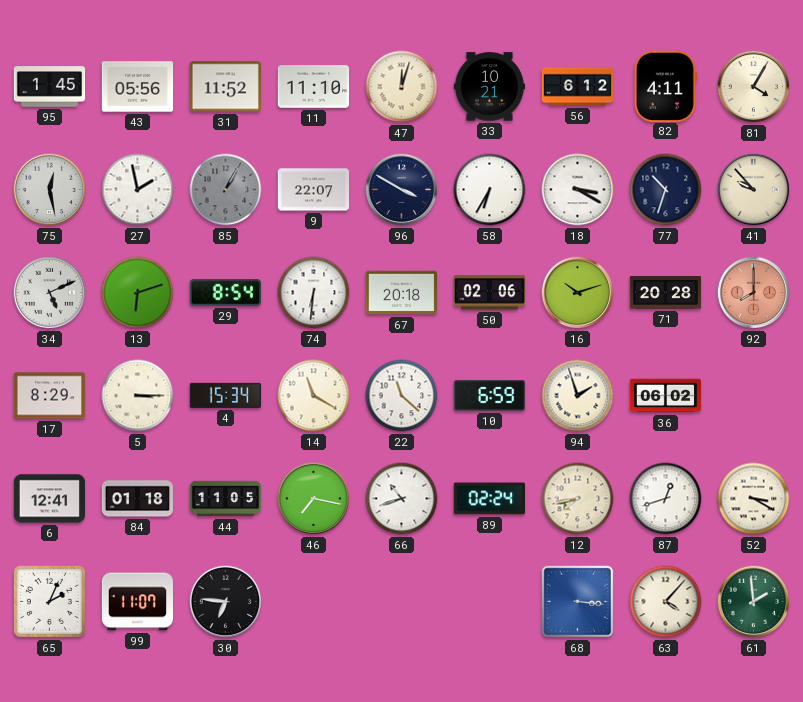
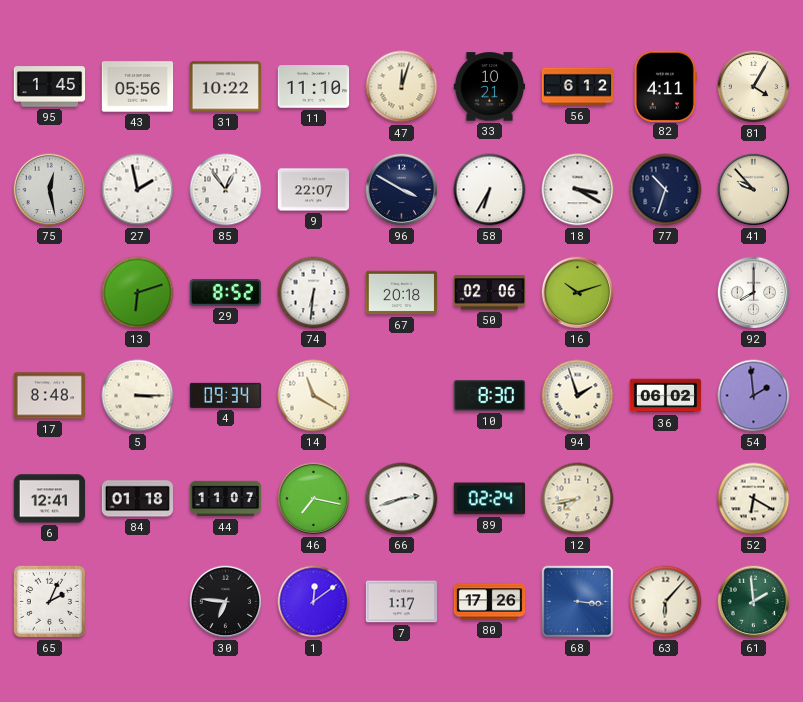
31: 11:52 -> 10:22 (225, 87)
85: 1:05 -> 12:54 (226, 190)
85 dial: grey -> white (226, 190)
34: 5:11 -> none (50, 293)
29: 8:54 -> 8:52 (225, 293)
71: 20:28 -> none (666, 293)
92 dial: salmon -> white (754, 293)
17: 8:29 -> 8:48 (50, 396)
4: 15:34 -> 09:34 (226, 395)
22: 11:22 -> none (402, 396)
10: 6:59 -> 8:30 (490, 396)
54: none -> 1:59 (754, 396)
44: 11:05 -> 11:07 (226, 499)
66: 10:42 -> 2:42 (402, 499)
87: 12:42 -> none (666, 499)
52: 3:20 -> 6:20 (754, 499)
99: 11:07 -> none (137, 602)
1: none -> 12:09 (314, 602)
7: none -> 1:17 (402, 602)
80: none -> 17:26 (490, 602)
63: 4:07 -> 6:07 (666, 602)
